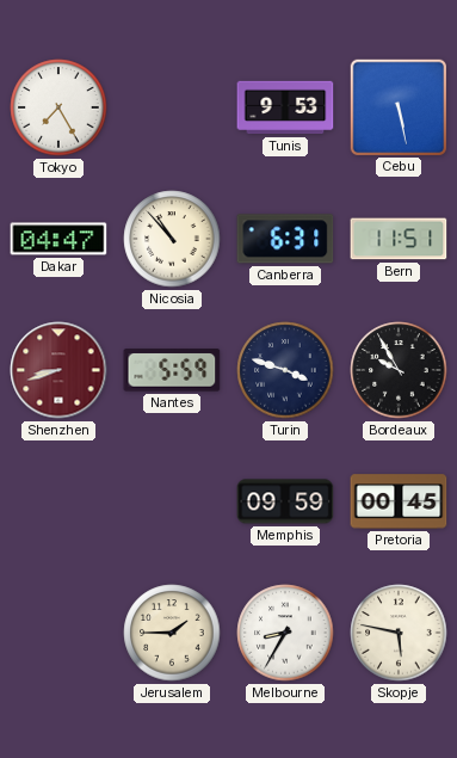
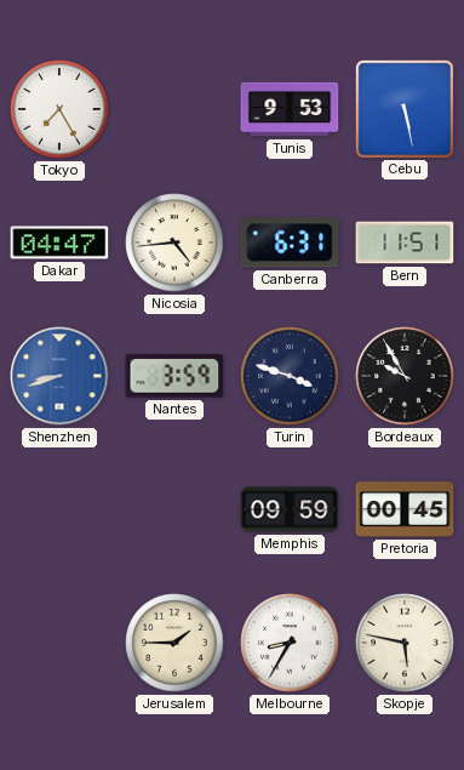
Nicosia: 10:53 -> 4:44 (174, 243)
Shenzhen dial: burgundy -> blue (59, 376)
Nantes: 5:59 -> 3:59 (174, 376)
